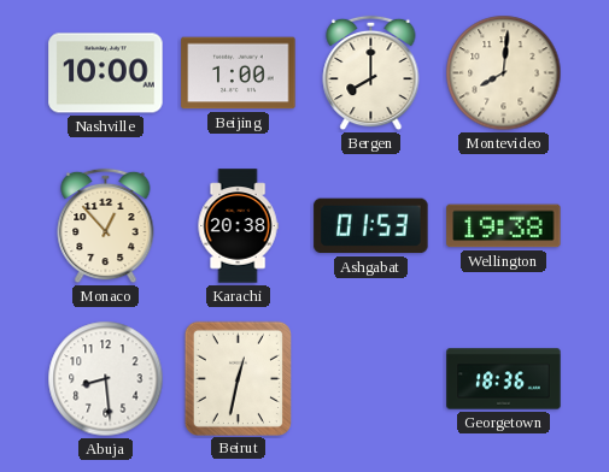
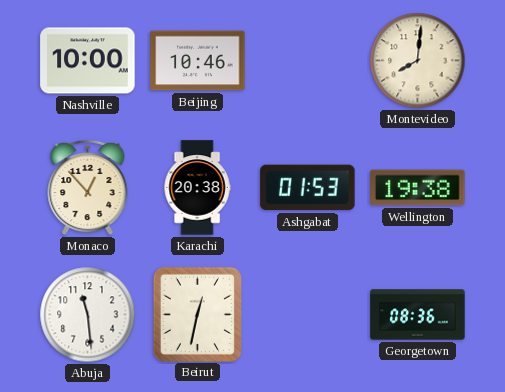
Beijing: 1:00 -> 10:46 (198, 61)
Bergen: 8:00 -> none (371, 73)
Abuja: 8:29 -> 11:29 (88, 315)
Georgetown: 18:36 -> 08:36 (418, 315)
